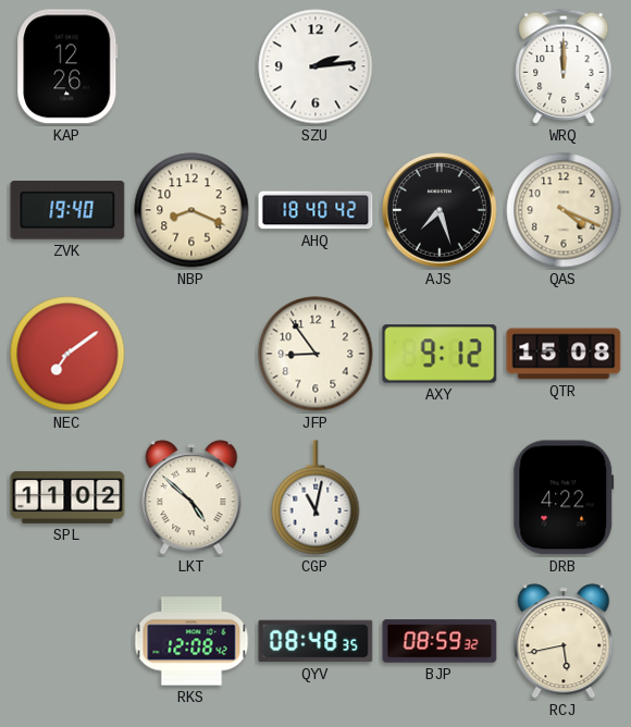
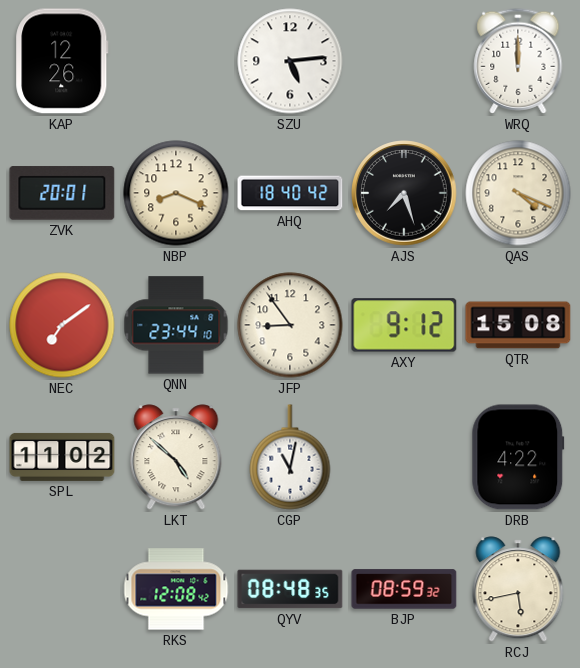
SZU: 2:14 -> 5:14 (290, 61)
ZVK: 19:40 -> 20:01 (62, 193)
QNN: none -> 23:44 (176, 325)
